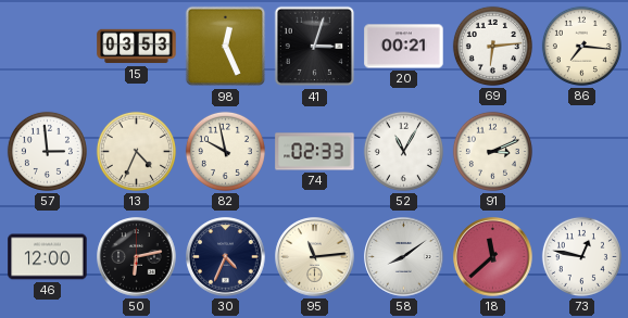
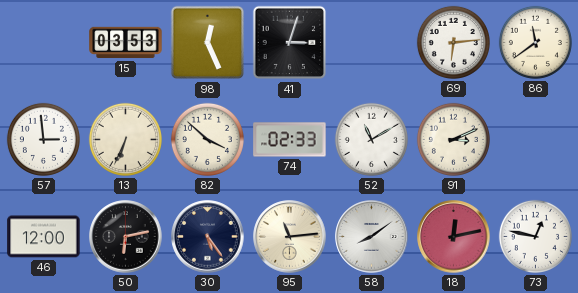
20: 00:21 -> none (404, 47)
86: 7:16 -> 11:39 (535, 42)
13: 4:34 -> 6:34 (125, 139)
82: 9:58 -> 3:52 (207, 139)
52: 11:05 -> 11:10 (371, 139)
30: 4:34 -> 5:24 (208, 237)
18: 11:38 -> 12:13 (454, 237)
